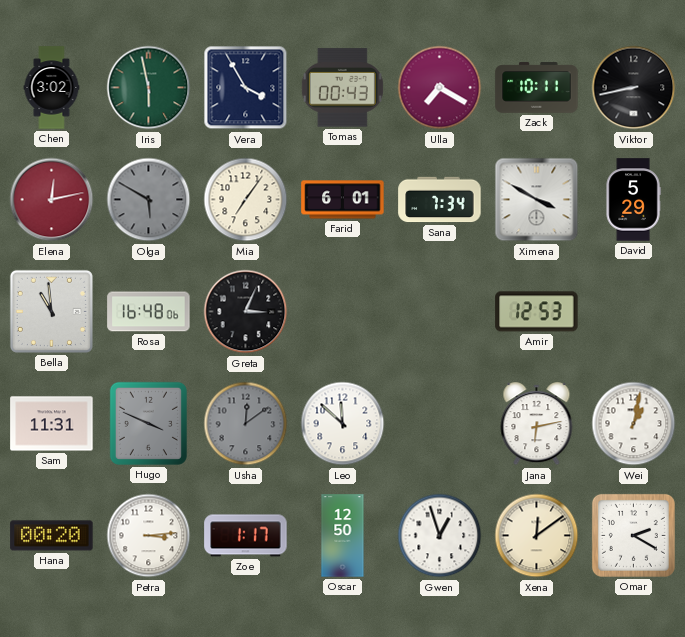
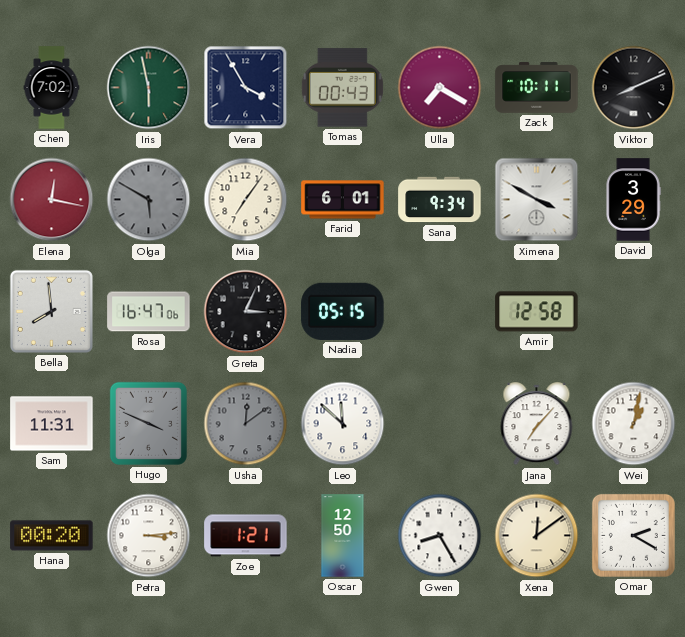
Chen: 3:02 -> 7:02 (52, 88)
Viktor: 8:43 -> 8:11 (634, 88)
Elena: 12:13 -> 12:17 (52, 200)
Sana: 7:34 -> 9:34 (440, 200)
David: 5:29 -> 3:29 (633, 200)
Bella: 10:59 -> 7:59 (51, 311)
Rosa: 16:48 -> 16:47 (149, 312)
Nadia: none -> 05:15 (343, 311)
Amir: 12:53 -> 12:58 (537, 312)
Jana: 6:13 -> 7:07 (537, 424)
Zoe: 1:17 -> 1:21 (246, 536)
Gwen: 12:57 -> 8:25 (440, 536)
